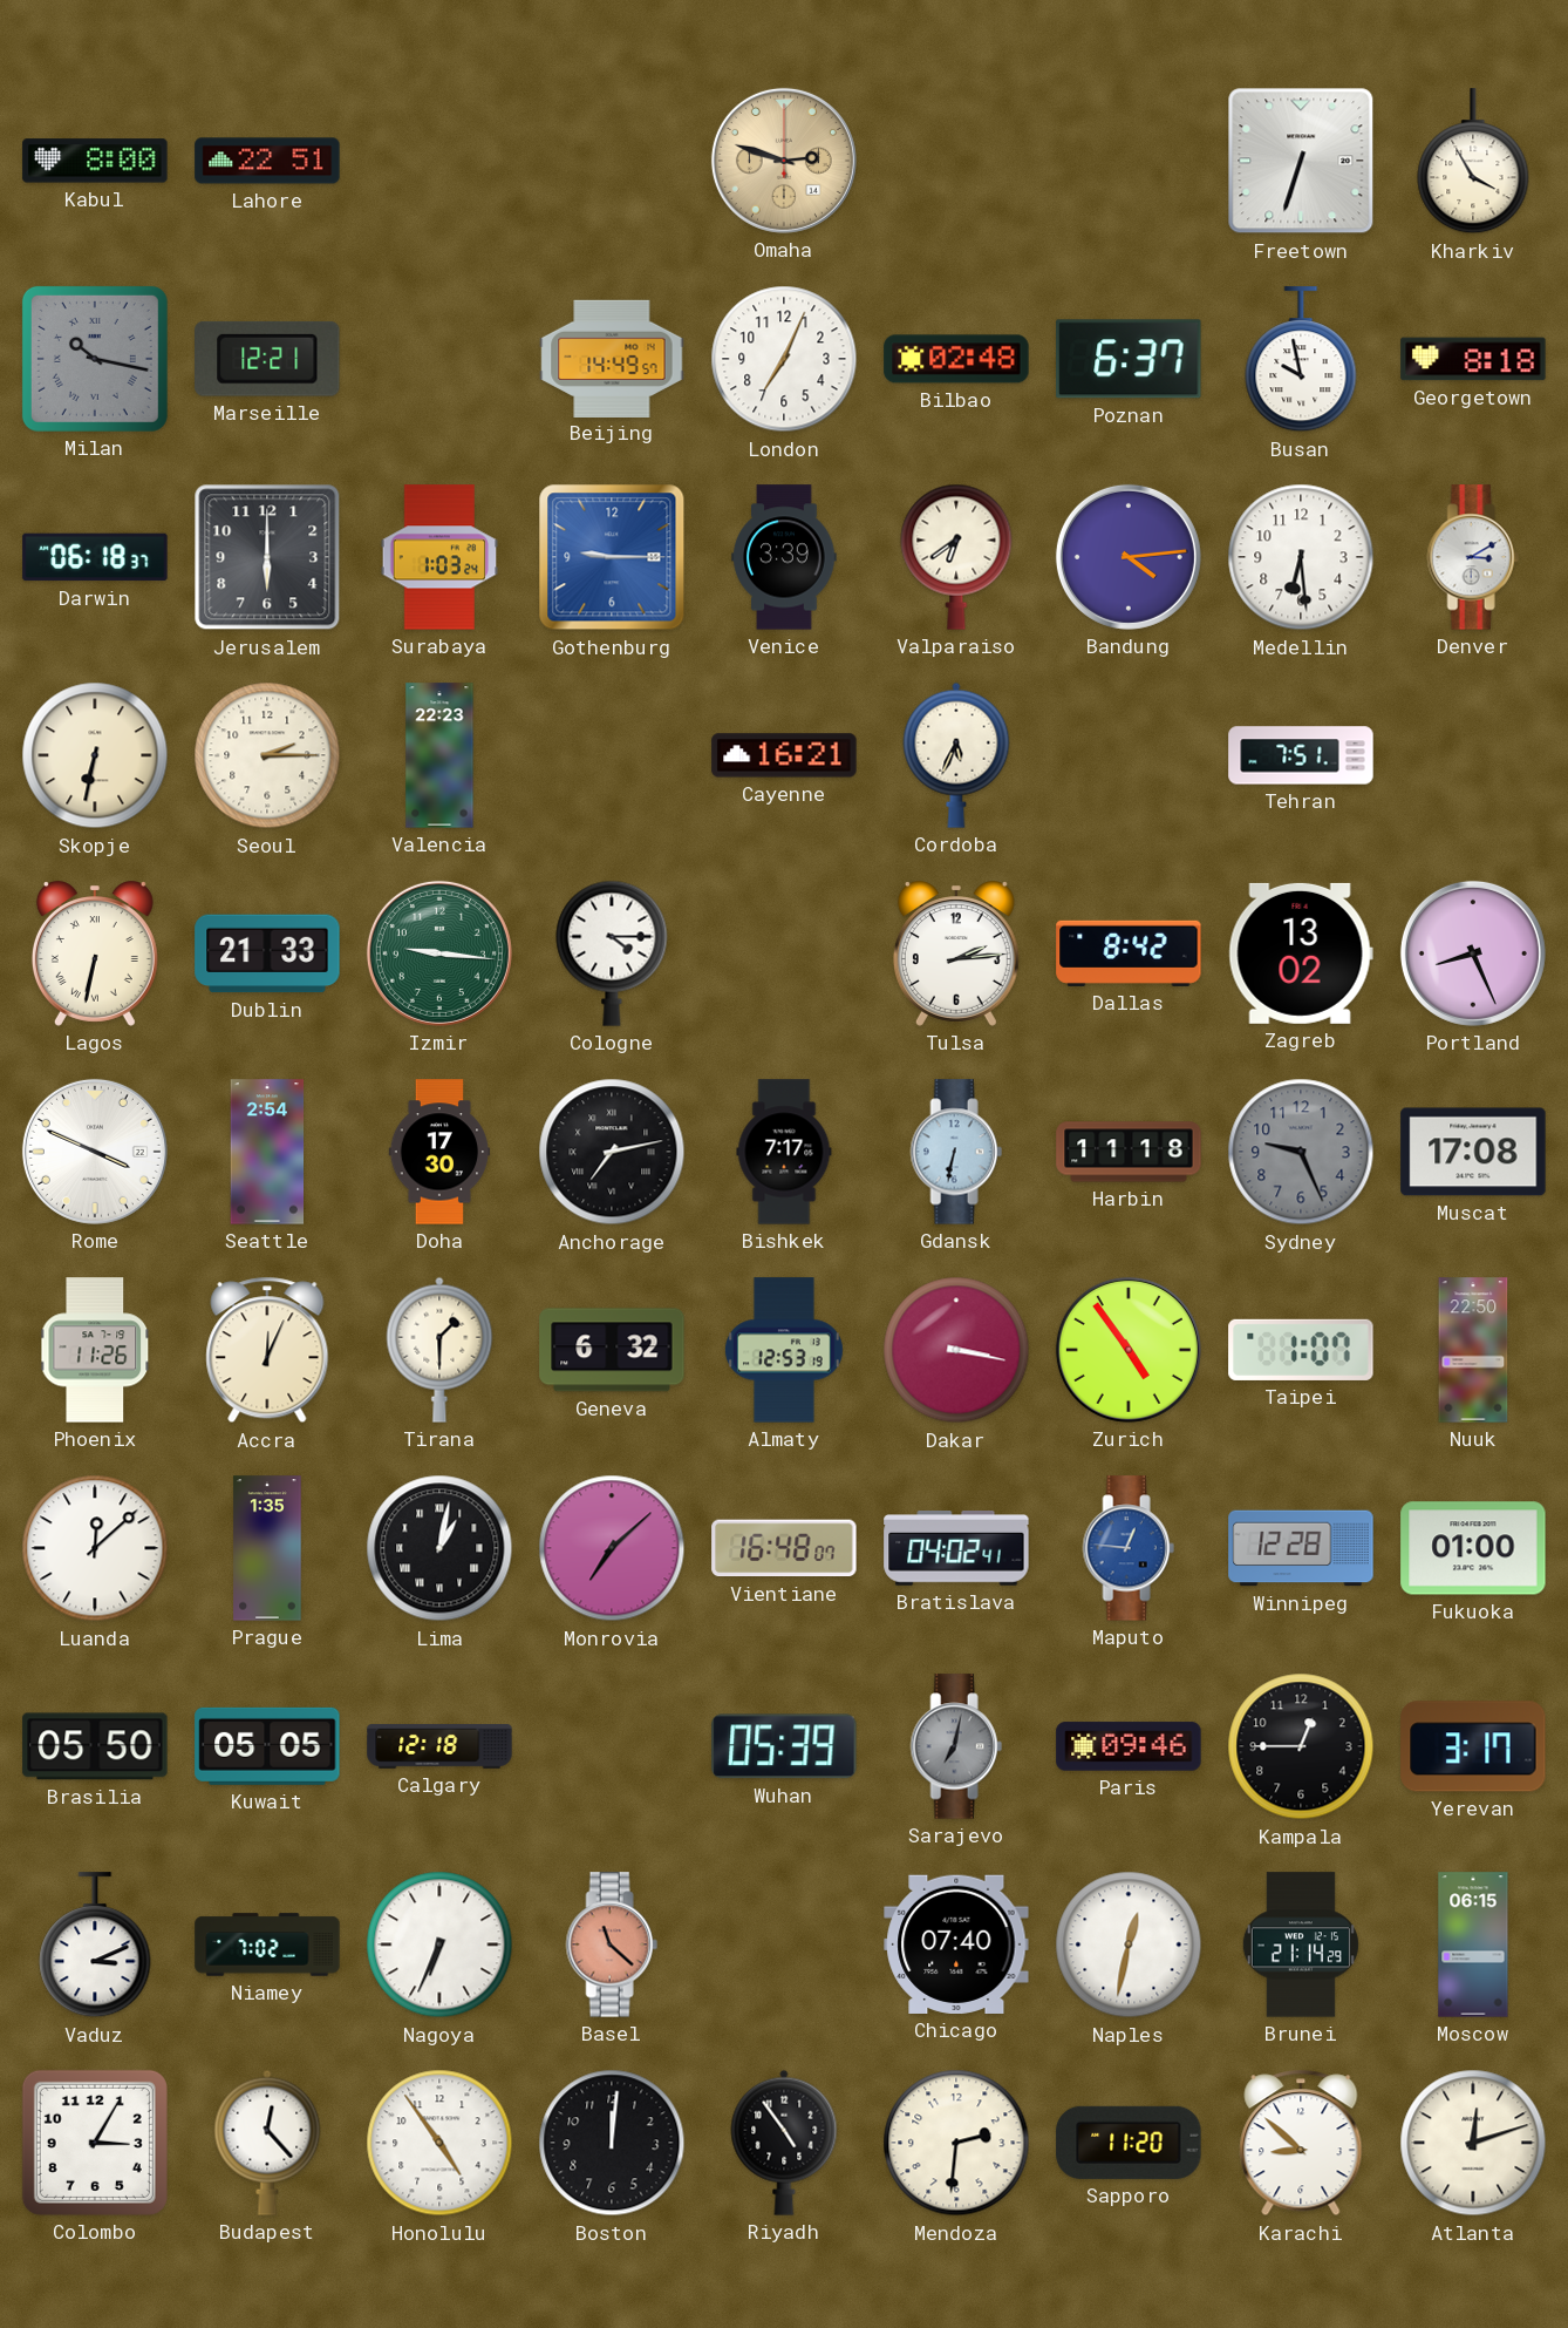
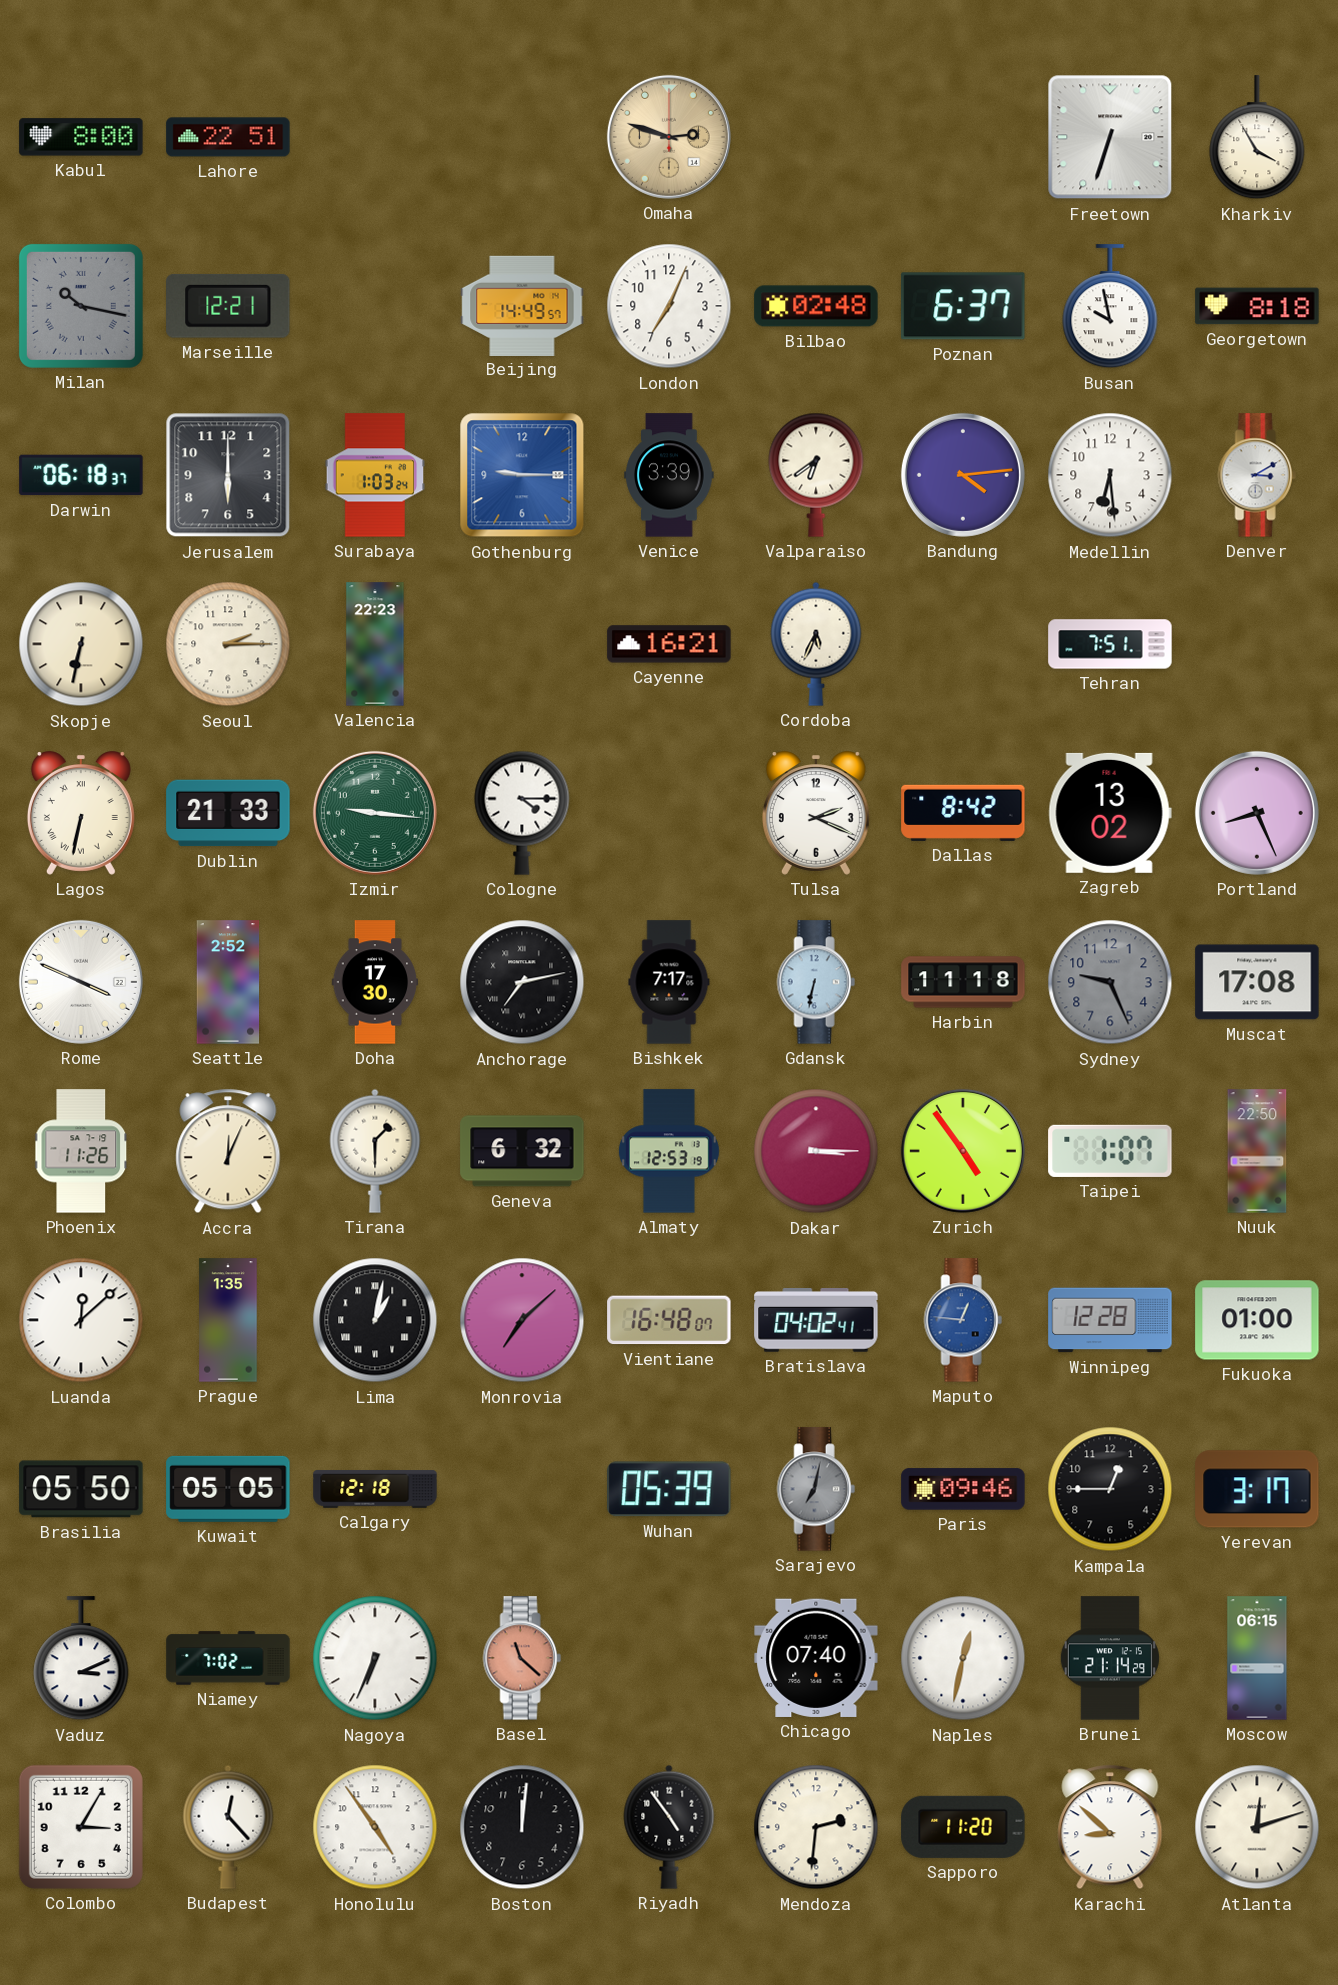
Tulsa: 2:14 -> 2:19 (816, 813)
Seattle: 2:54 -> 2:52 (228, 982)
Dakar: 3:17 -> 3:15 (816, 1151)
